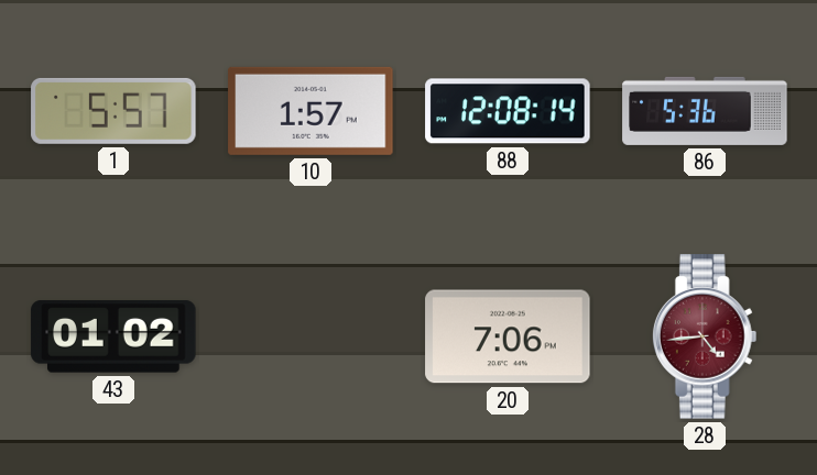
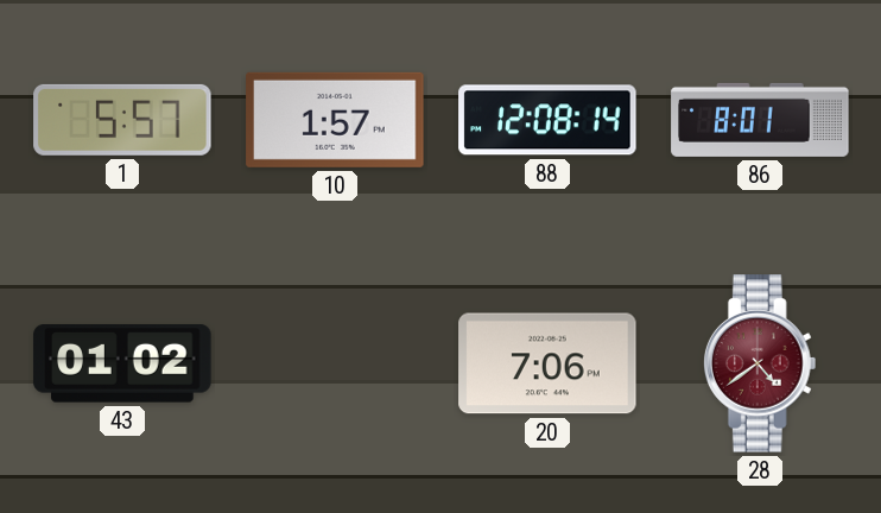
86: 5:36 -> 8:01 (760, 120)
28: 4:44 -> 4:39 (760, 363)
